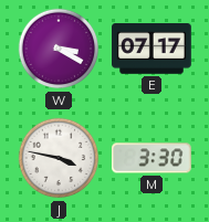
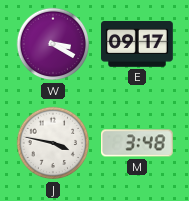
E: 07:17 -> 09:17 (137, 45)
M: 3:30 -> 3:48 (138, 143)
